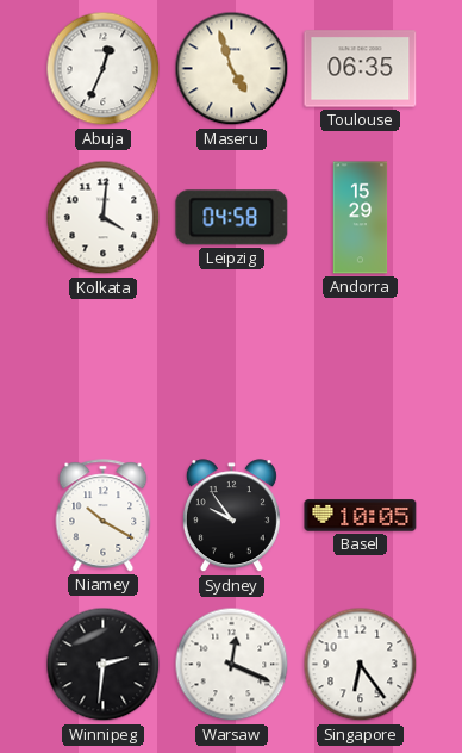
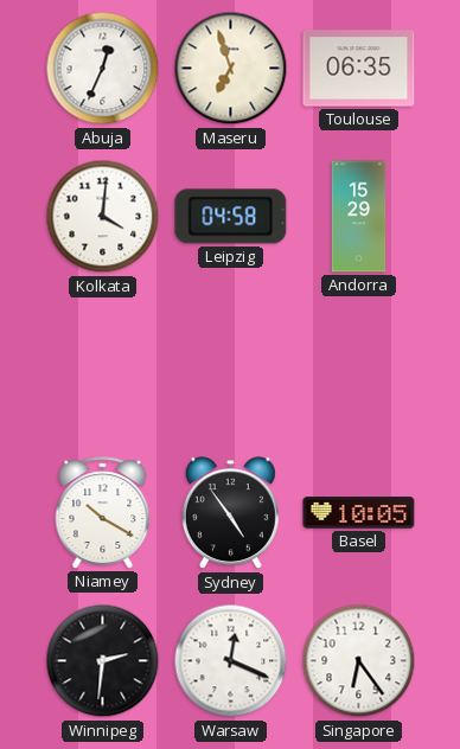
Maseru: 4:57 -> 6:57 (231, 69)
Sydney: 9:54 -> 4:54 (230, 513)
